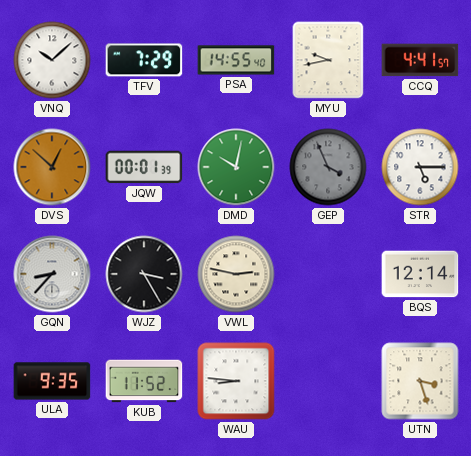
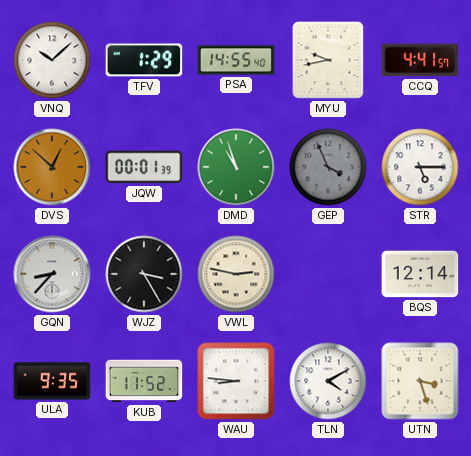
TFV: 7:29 -> 1:29 (144, 60)
DMD: 10:02 -> 10:57 (236, 167)
TLN: none -> 4:10 (328, 381)
